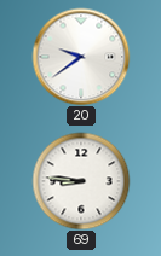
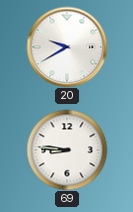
20: 9:39 -> 9:40 (67, 47)
